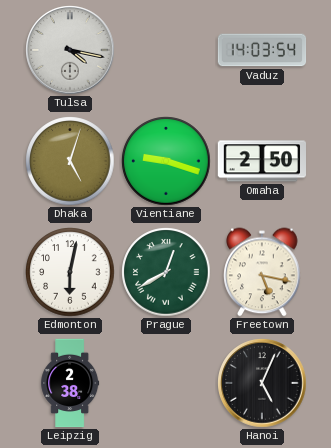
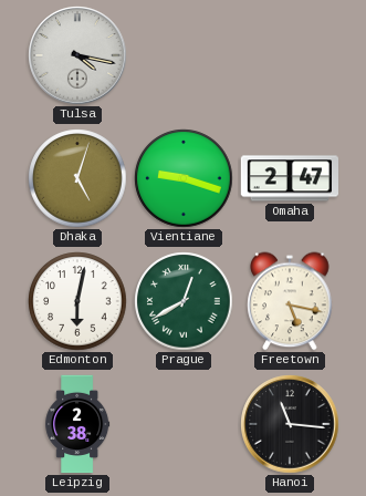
Vaduz: 14:03 -> none (262, 50)
Omaha: 2:50 -> 2:47 (289, 178)
Hanoi: 5:04 -> 11:16 (290, 424)
